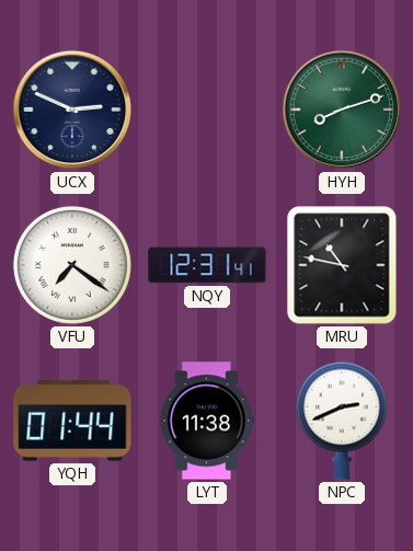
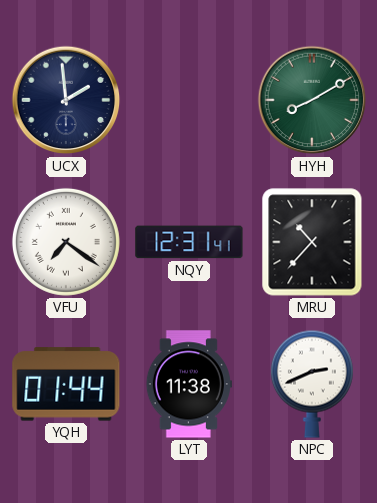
UCX: 2:49 -> 1:59 (66, 100)
HYH: 8:12 -> 8:10 (312, 100)
MRU: 10:47 -> 10:37 (312, 242)
